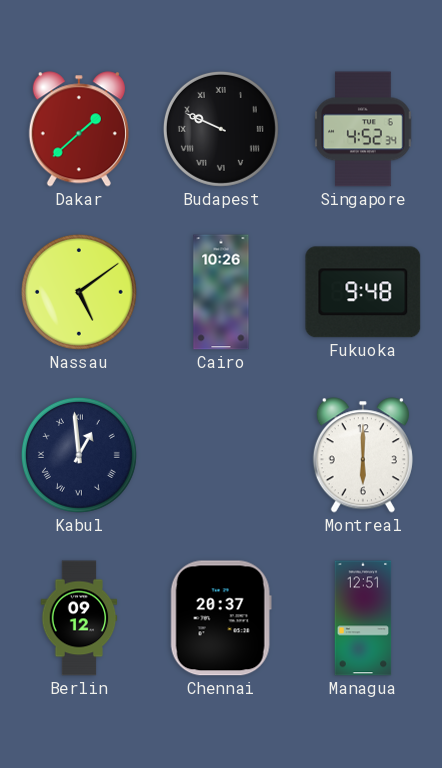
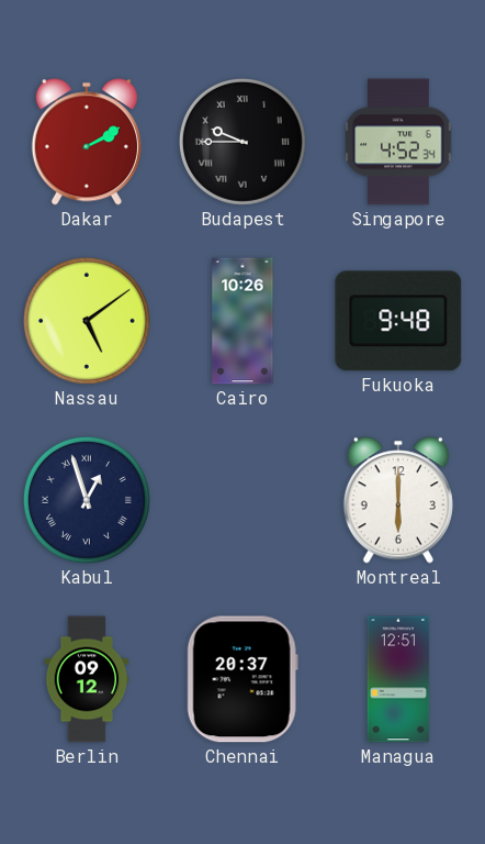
Dakar: 1:38 -> 2:10 (87, 142)
Budapest: 9:49 -> 9:45 (243, 142)
Kabul: 12:59 -> 12:57 (87, 500)
